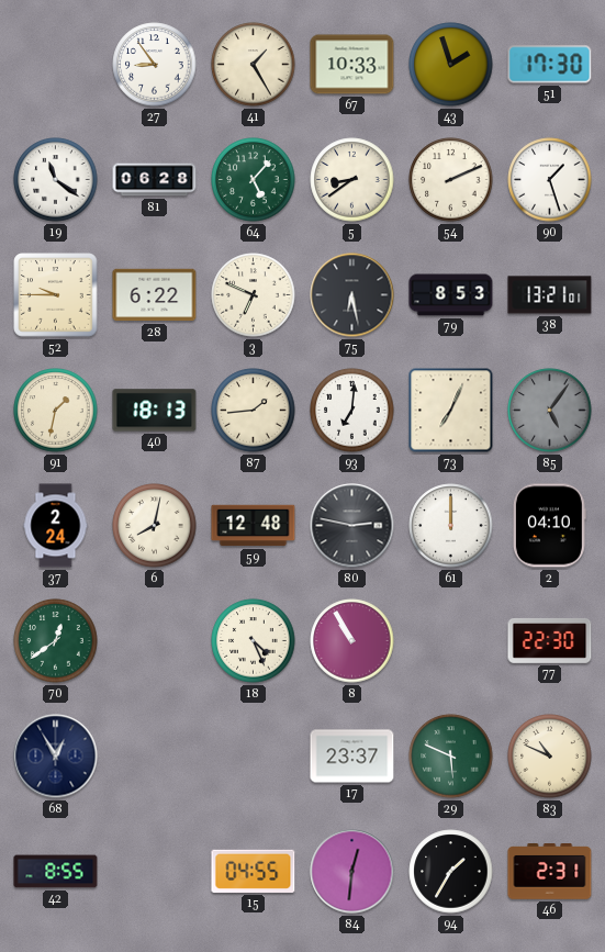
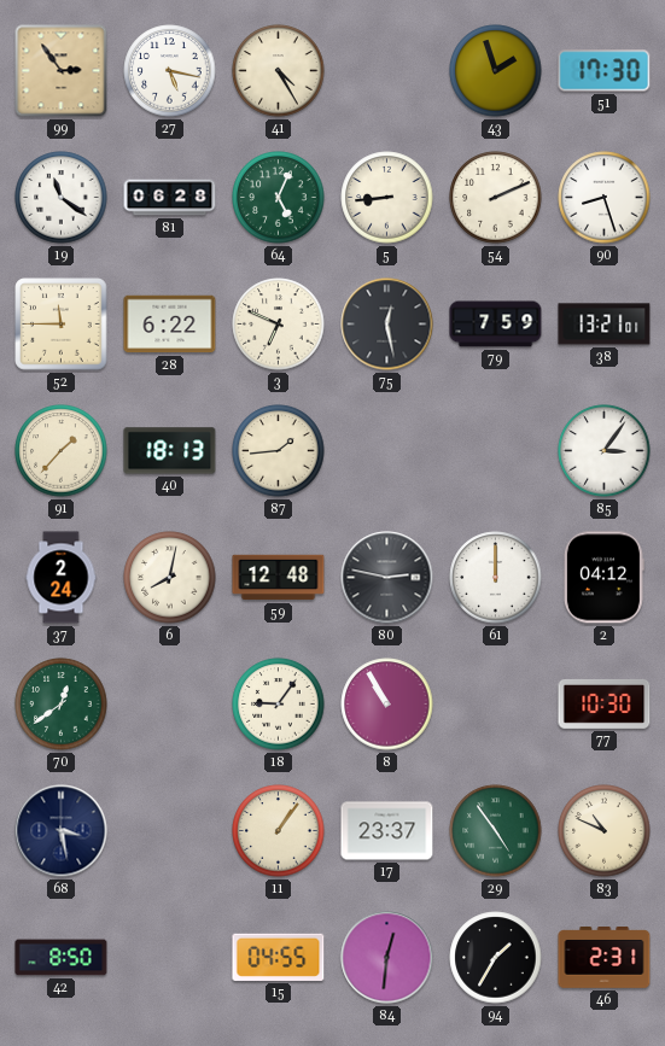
99: none -> 2:54 (62, 71)
27: 8:54 -> 5:17 (170, 71)
41: 1:25 -> 4:25 (279, 71)
67: 10:33 -> none (352, 65)
64: 5:07 -> 5:04 (279, 198)
5: 8:39 -> 8:44 (387, 198)
90: 1:27 -> 8:27 (605, 198)
52: 9:45 -> 11:45 (62, 325)
75: 6:28 -> 12:28 (387, 325)
79: 8:53 -> 7:59 (496, 325)
91: 1:32 -> 1:37 (62, 451)
93: 7:01 -> none (352, 411)
73: 7:04 -> none (451, 411)
85: 5:06 -> 3:06 (605, 451)
85 dial: grey -> white (605, 451)
2: 04:10 -> 04:12 (603, 578)
18: 4:26 -> 9:06 (279, 705)
77: 22:30 -> 10:30 (605, 703)
68: 12:55 -> 3:28 (62, 831)
11: none -> 1:06 (279, 831)
29: 5:49 -> 4:54 (496, 831)
42: 8:55 -> 8:50 (62, 958)
